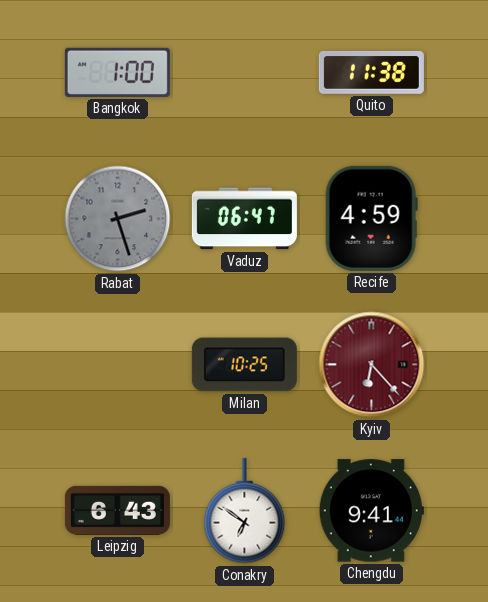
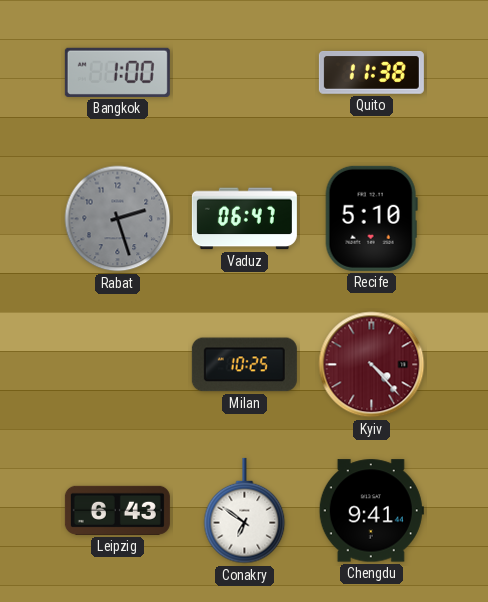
Recife: 4:59 -> 5:10 (371, 218)
Kyiv: 6:23 -> 4:23 (372, 365)
